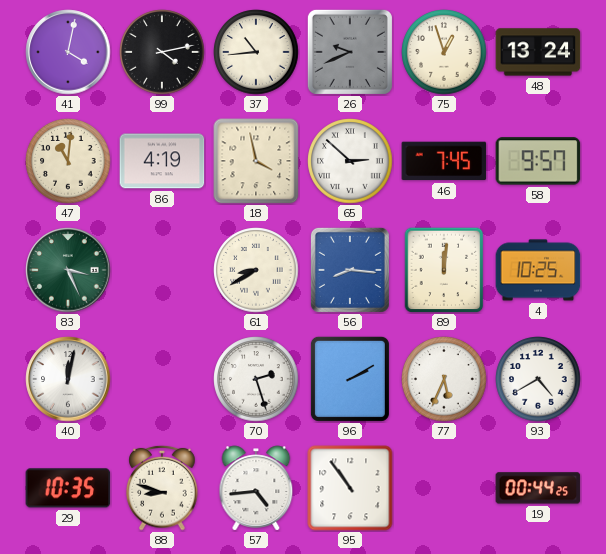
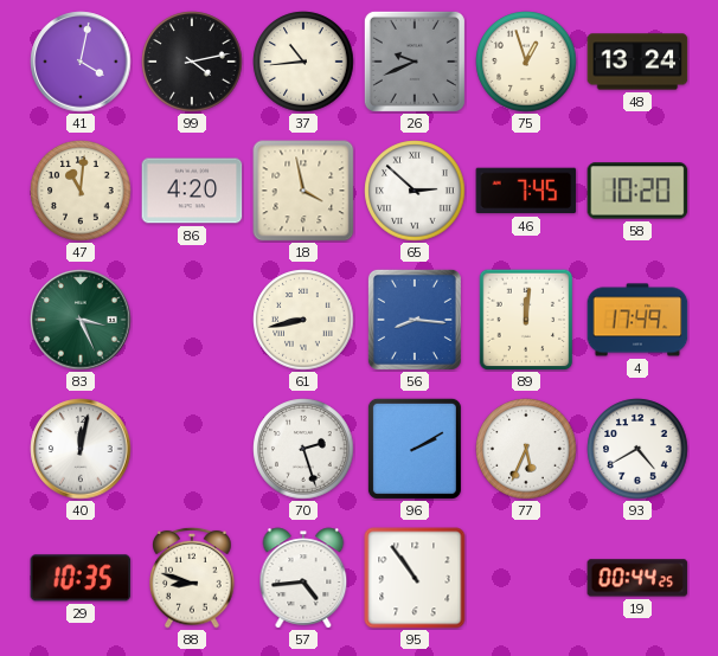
86: 4:19 -> 4:20 (192, 191)
58: 9:57 -> 10:20 (637, 191)
61: 8:40 -> 8:43 (303, 320)
4: 10:25 -> 17:49 (637, 320)
